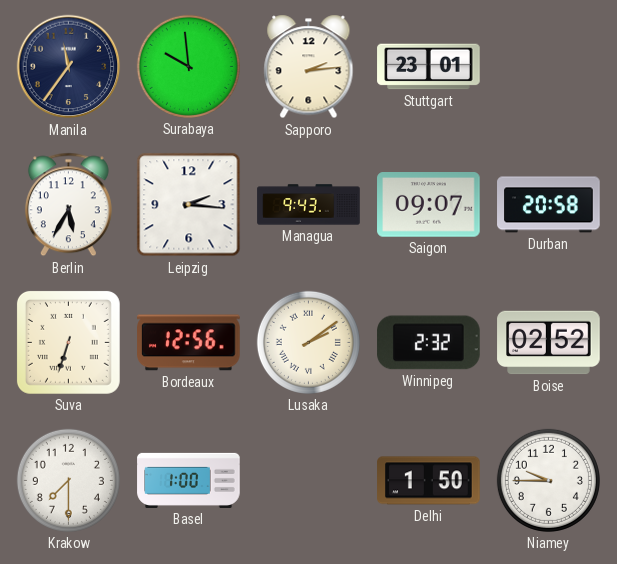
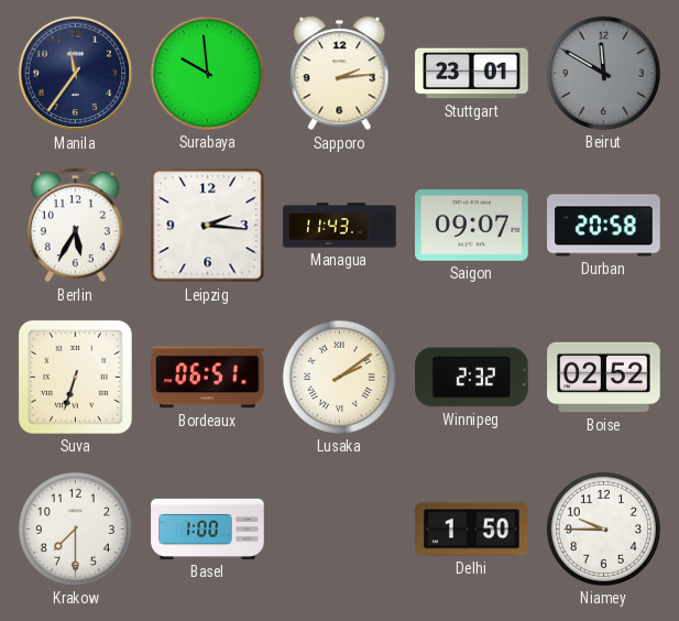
Beirut: none -> 11:50 (603, 73)
Managua: 9:43 -> 11:43 (340, 226)
Bordeaux: 12:56 -> 06:51 (208, 378)
